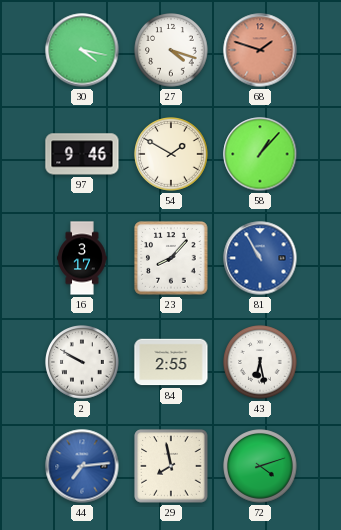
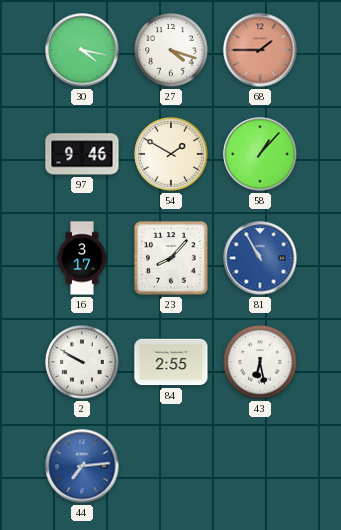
68: 1:48 -> 1:45 (260, 50)
29: 7:58 -> none (171, 466)
72: 4:12 -> none (260, 466)
